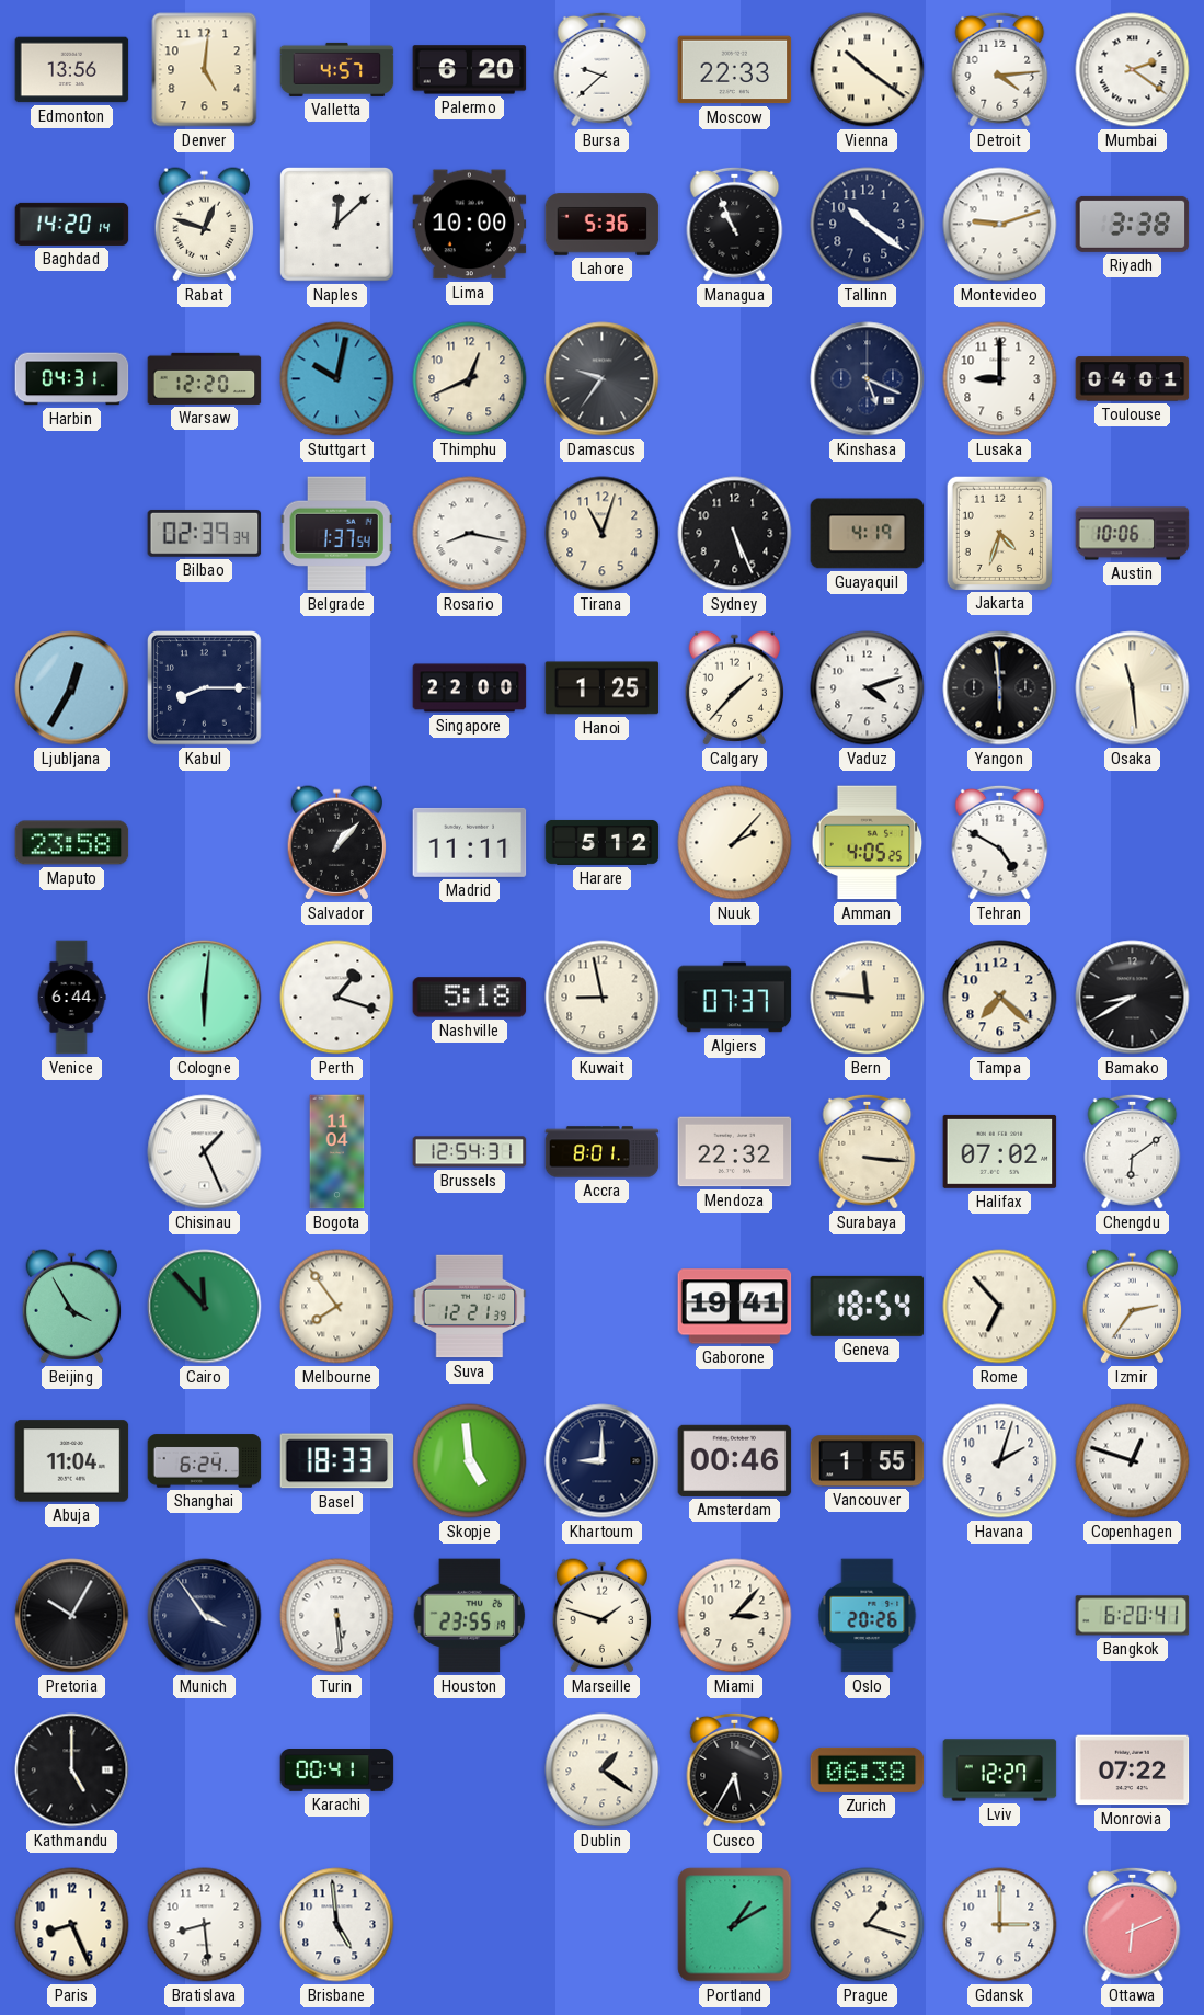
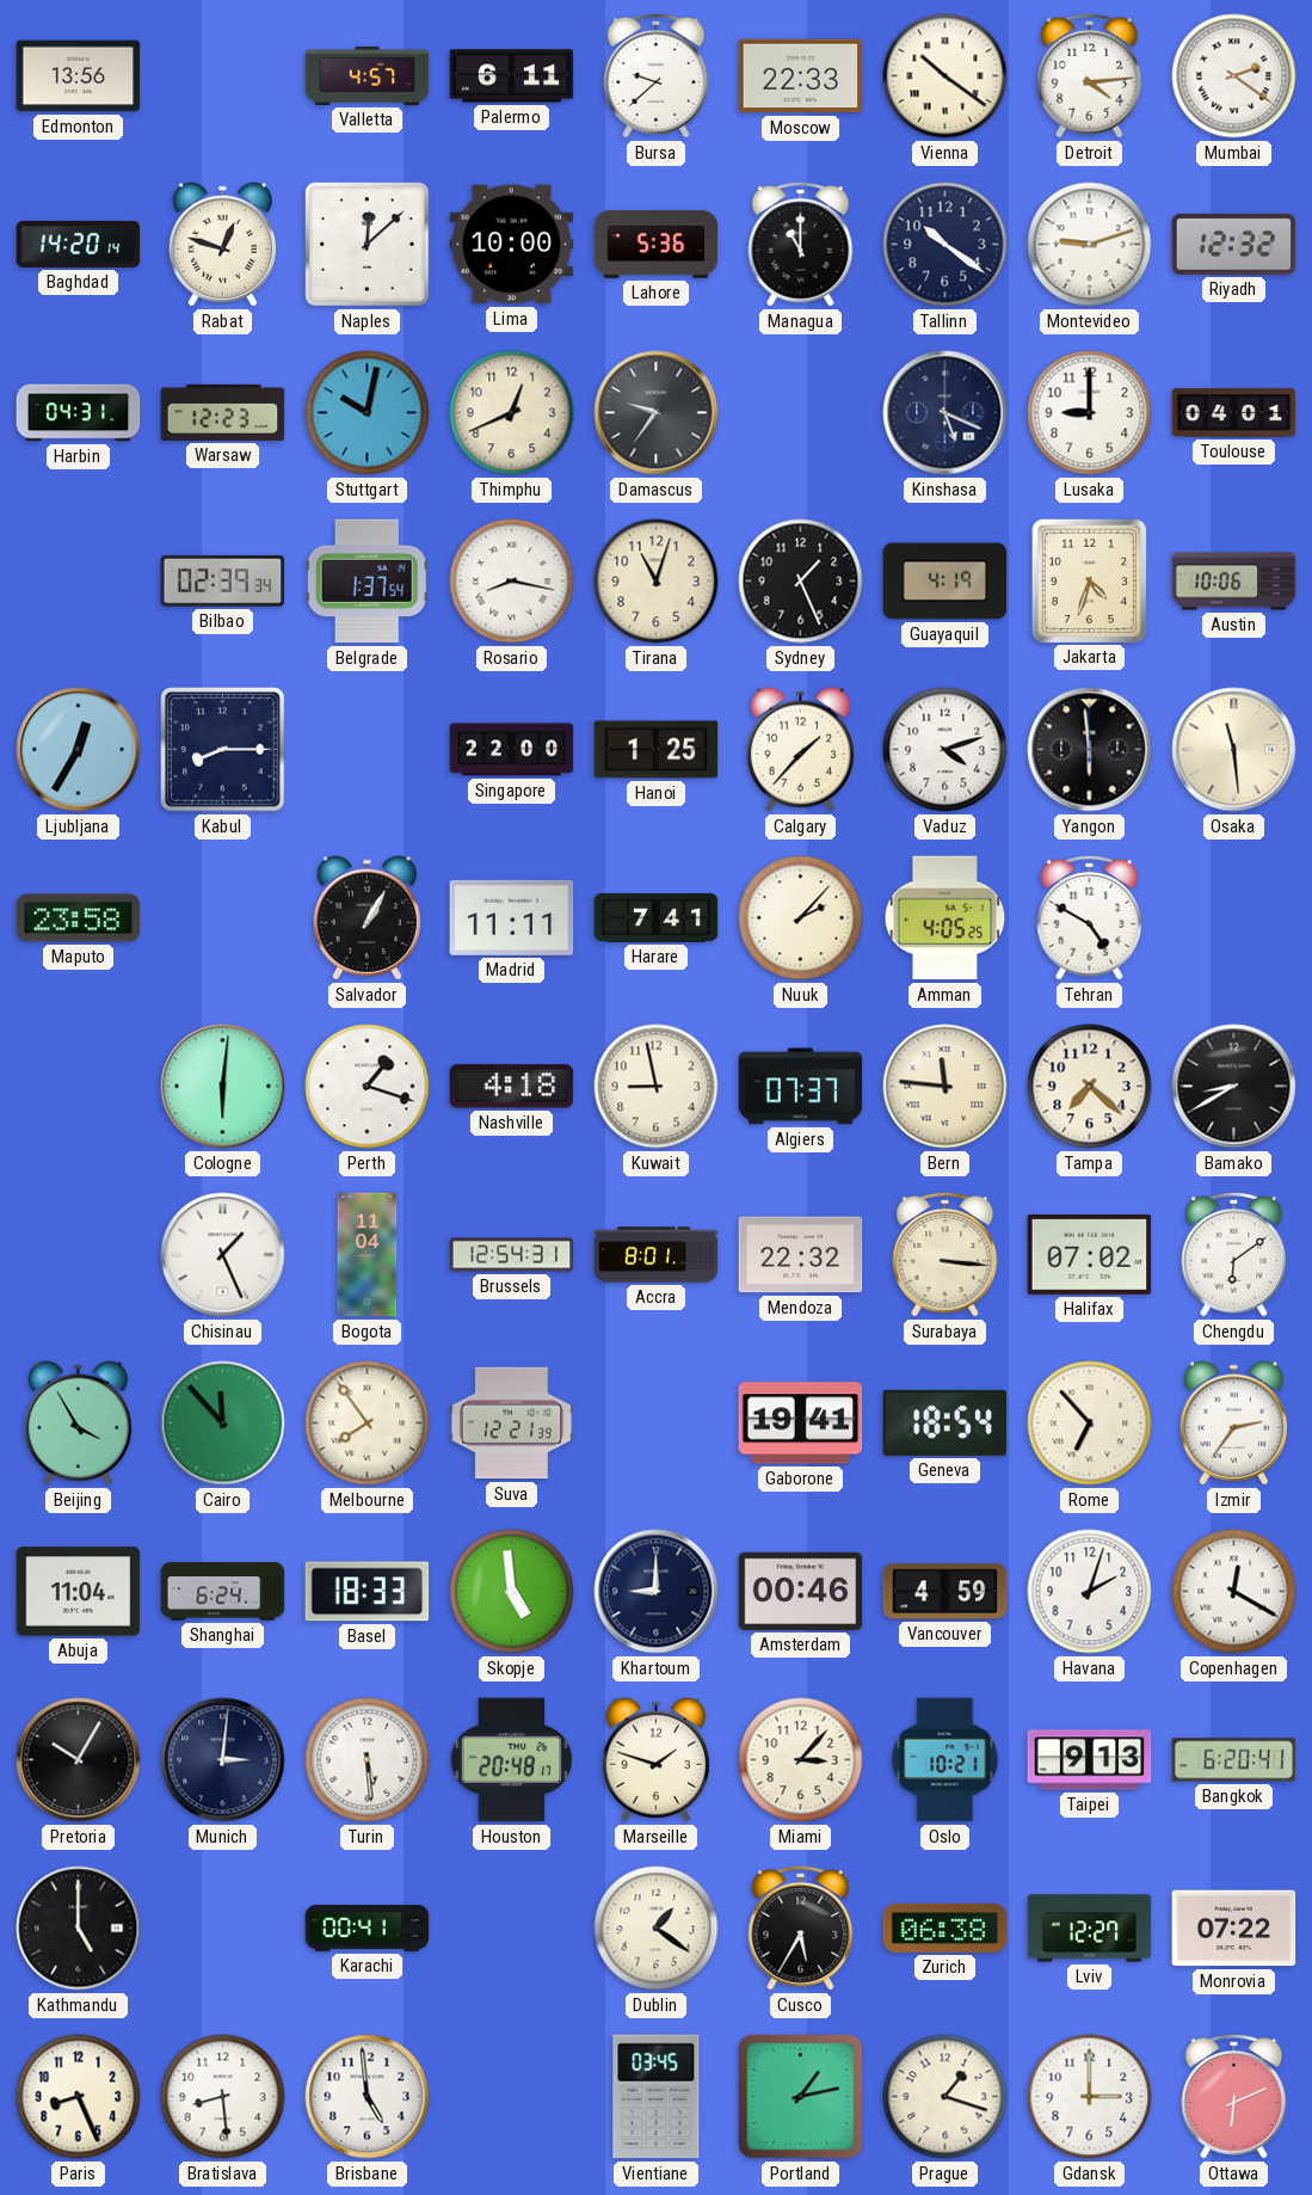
Denver: 5:01 -> none (205, 70)
Palermo: 6:20 -> 6:11 (512, 76)
Managua: 10:56 -> 11:00 (801, 244)
Riyadh: 3:38 -> 12:32 (1234, 244)
Warsaw: 12:20 -> 12:23 (223, 412)
Sydney: 5:26 -> 1:26 (801, 582)
Salvador: 1:07 -> 1:05 (368, 918)
Harare: 5:12 -> 7:41 (657, 918)
Venice: 6:44 -> none (71, 998)
Nashville: 5:18 -> 4:18 (512, 1087)
Vancouver: 1:55 -> 4:59 (945, 1592)
Copenhagen: 12:48 -> 12:20 (1234, 1592)
Munich: 3:54 -> 3:01 (223, 1760)
Houston: 23:55 -> 20:48 (512, 1760)
Oslo: 20:26 -> 10:21 (945, 1760)
Taipei: none -> 9:13 (1090, 1760)
Vientiane: none -> 03:45 (657, 2097)
Portland: 1:10 -> 1:13 (801, 2097)
